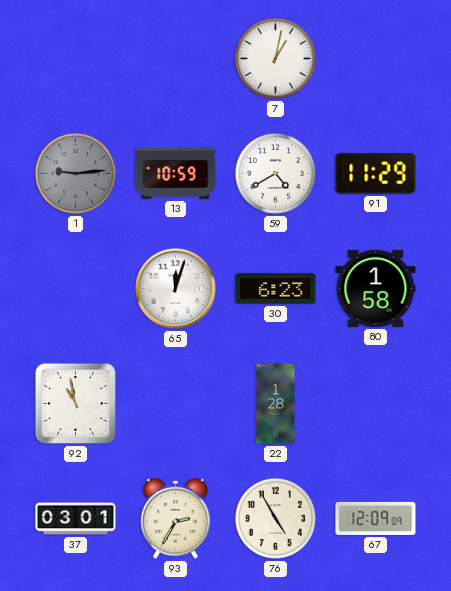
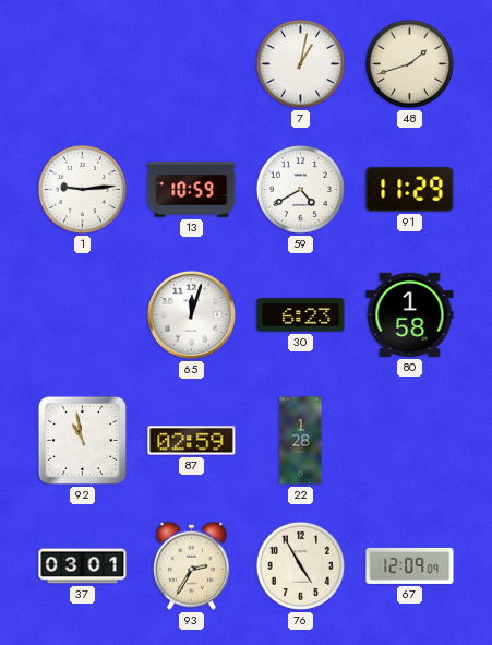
48: none -> 1:42 (409, 63)
1 dial: grey -> white (82, 189)
87: none -> 02:59 (192, 441)
